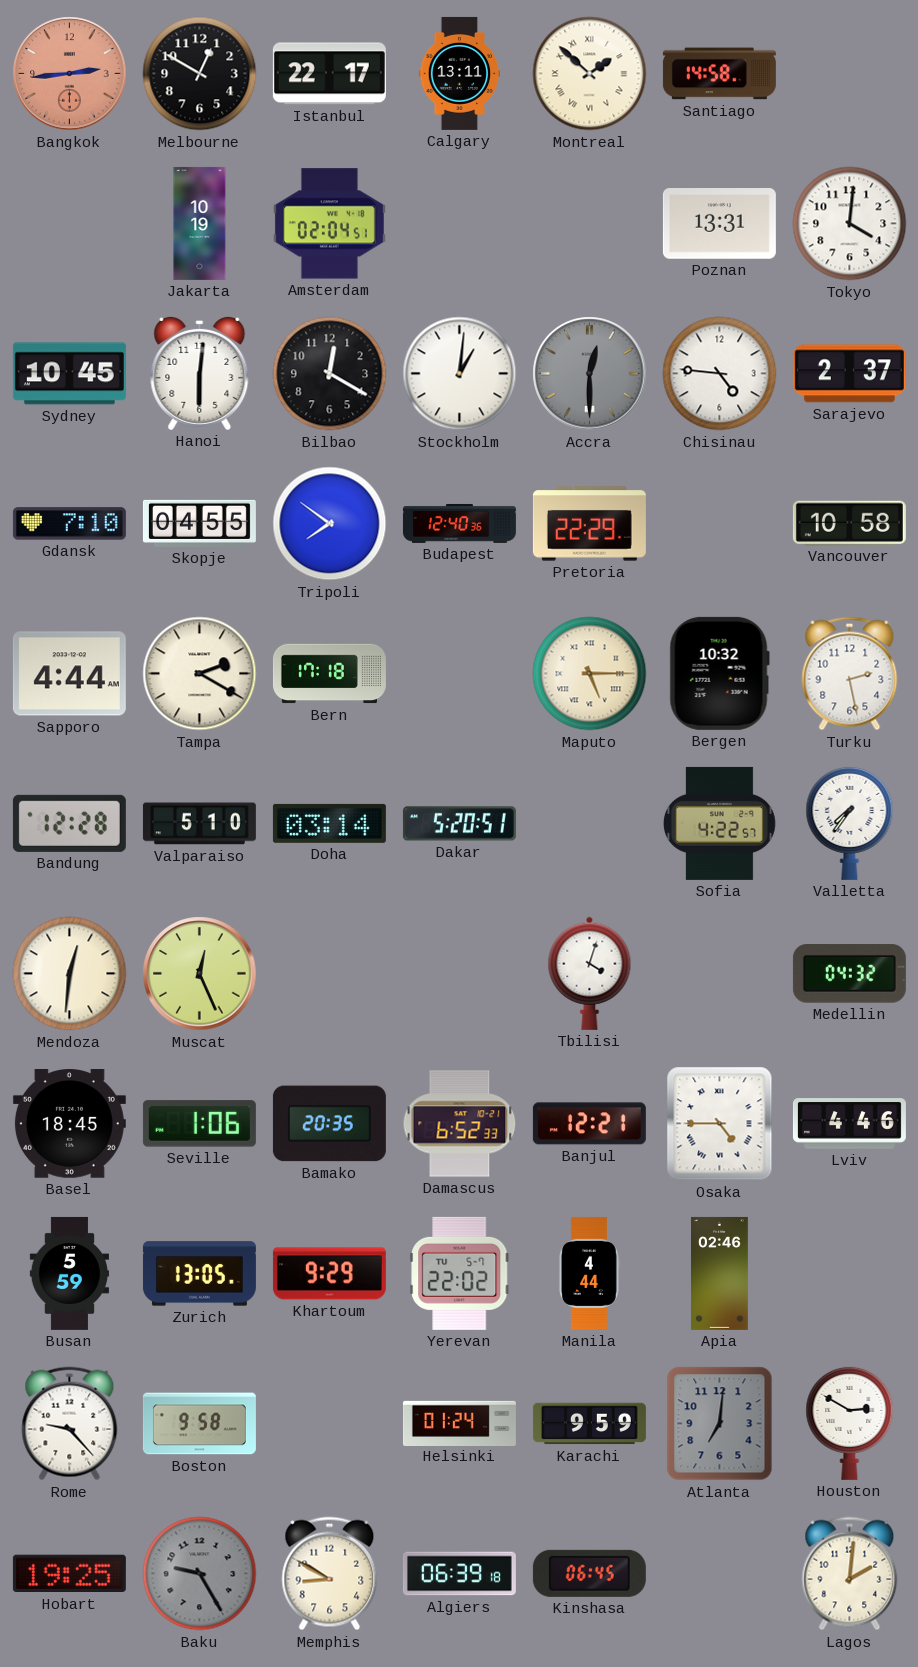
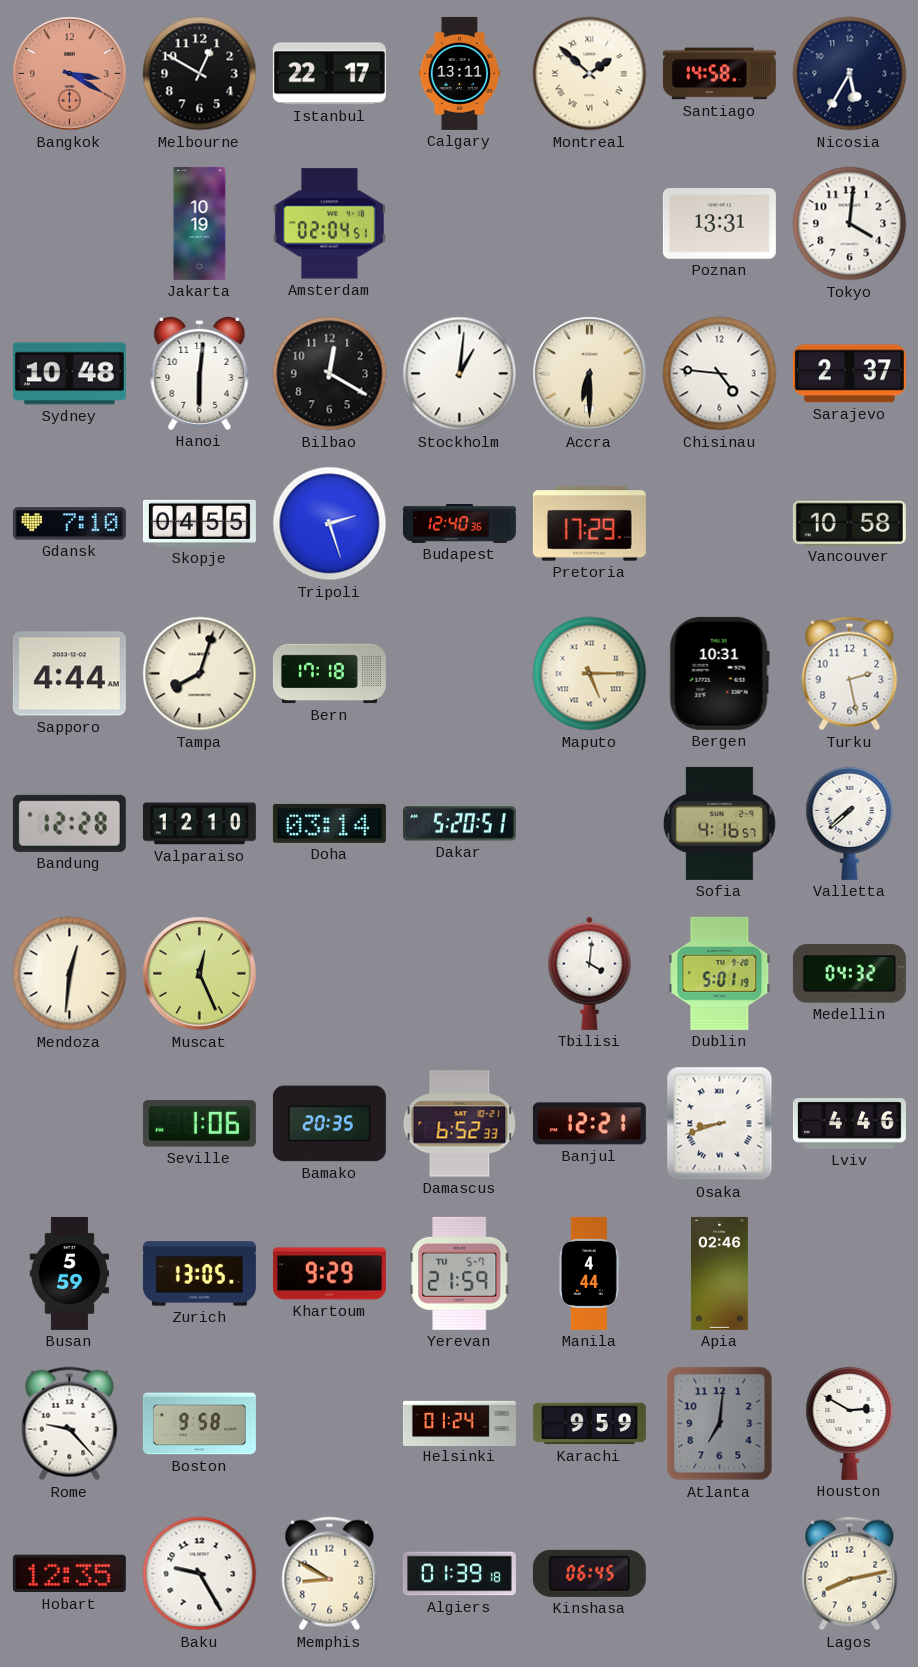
Bangkok: 2:44 -> 3:20 (70, 74)
Nicosia: none -> 5:35 (850, 74)
Sydney: 10:45 -> 10:48 (69, 374)
Accra: 12:30 -> 6:30 (590, 374)
Accra dial: grey -> cream (590, 374)
Tripoli: 7:51 -> 2:27 (330, 524)
Pretoria: 22:29 -> 17:29 (589, 524)
Tampa: 2:20 -> 8:03 (200, 674)
Bergen: 10:32 -> 10:31 (719, 673)
Valparaiso: 5:10 -> 12:10 (199, 824)
Sofia: 4:22 -> 4:16 (719, 823)
Valletta: 7:36 -> 7:38 (850, 823)
Tbilisi: 4:03 -> 4:01 (590, 973)
Dublin: none -> 5:01 (720, 973)
Basel: 18:45 -> none (69, 1124)
Osaka: 4:45 -> 8:42 (720, 1124)
Yerevan: 22:02 -> 21:59 (460, 1273)
Hobart: 19:25 -> 12:35 (69, 1574)
Baku dial: grey -> white (200, 1574)
Algiers: 06:39 -> 01:39 (459, 1574)
Lagos: 2:01 -> 8:13 (850, 1574)
